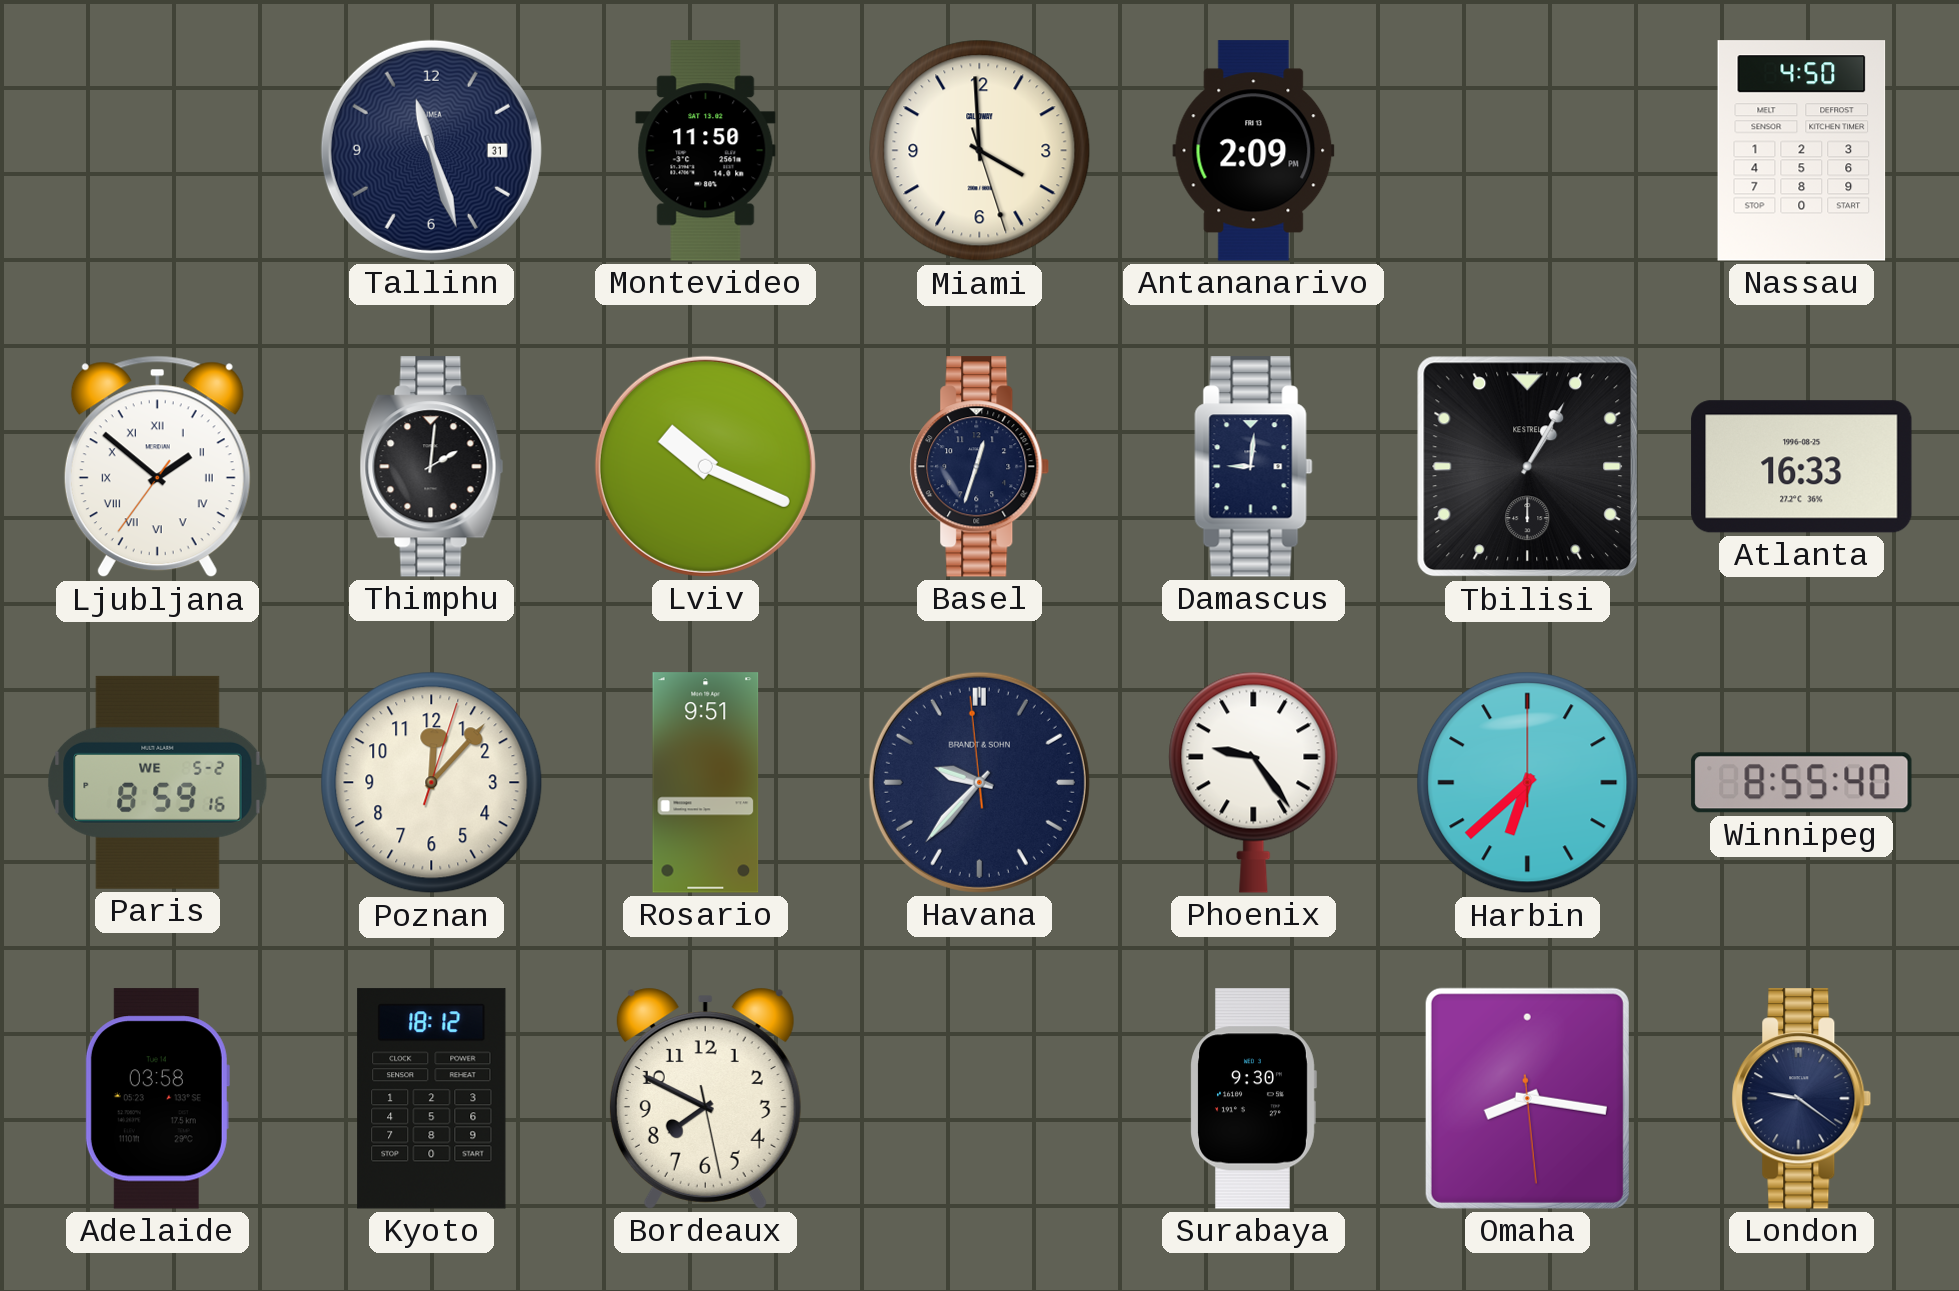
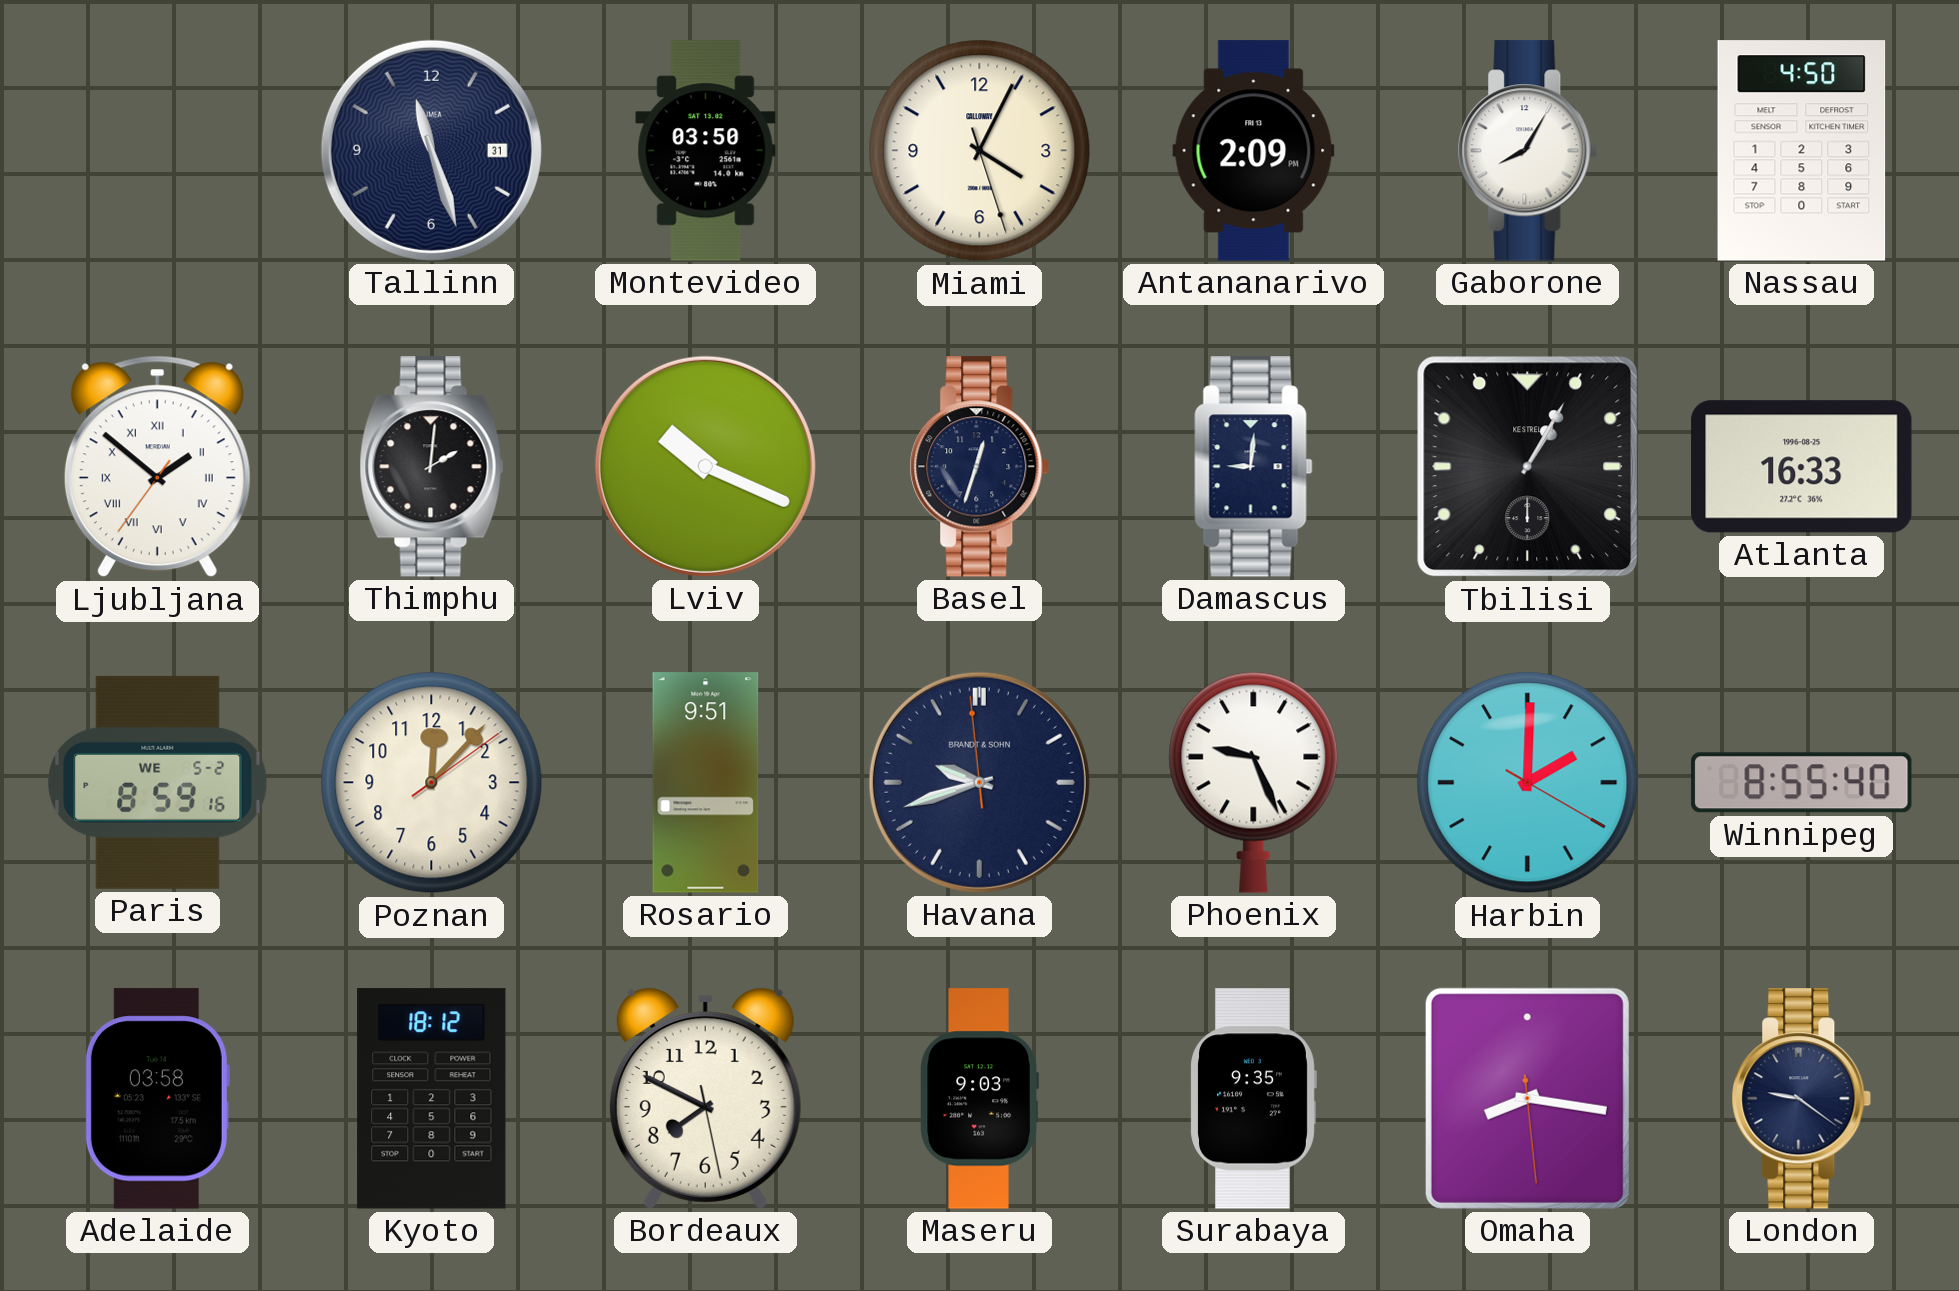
Montevideo: 11:50 -> 03:50 (706, 151)
Miami: 3:59 -> 4:04 (980, 151)
Gaborone: none -> 8:05 (1528, 151)
Poznan: 12:07:03 -> 12:07:09 (432, 783)
Havana: 9:36 -> 9:41 (979, 782)
Phoenix: 9:24 -> 9:26 (1254, 782)
Harbin: 6:38 -> 2:00 (1528, 783)
Maseru: none -> 9:03 (979, 1099)
Surabaya: 9:30 -> 9:35 (1253, 1099)
